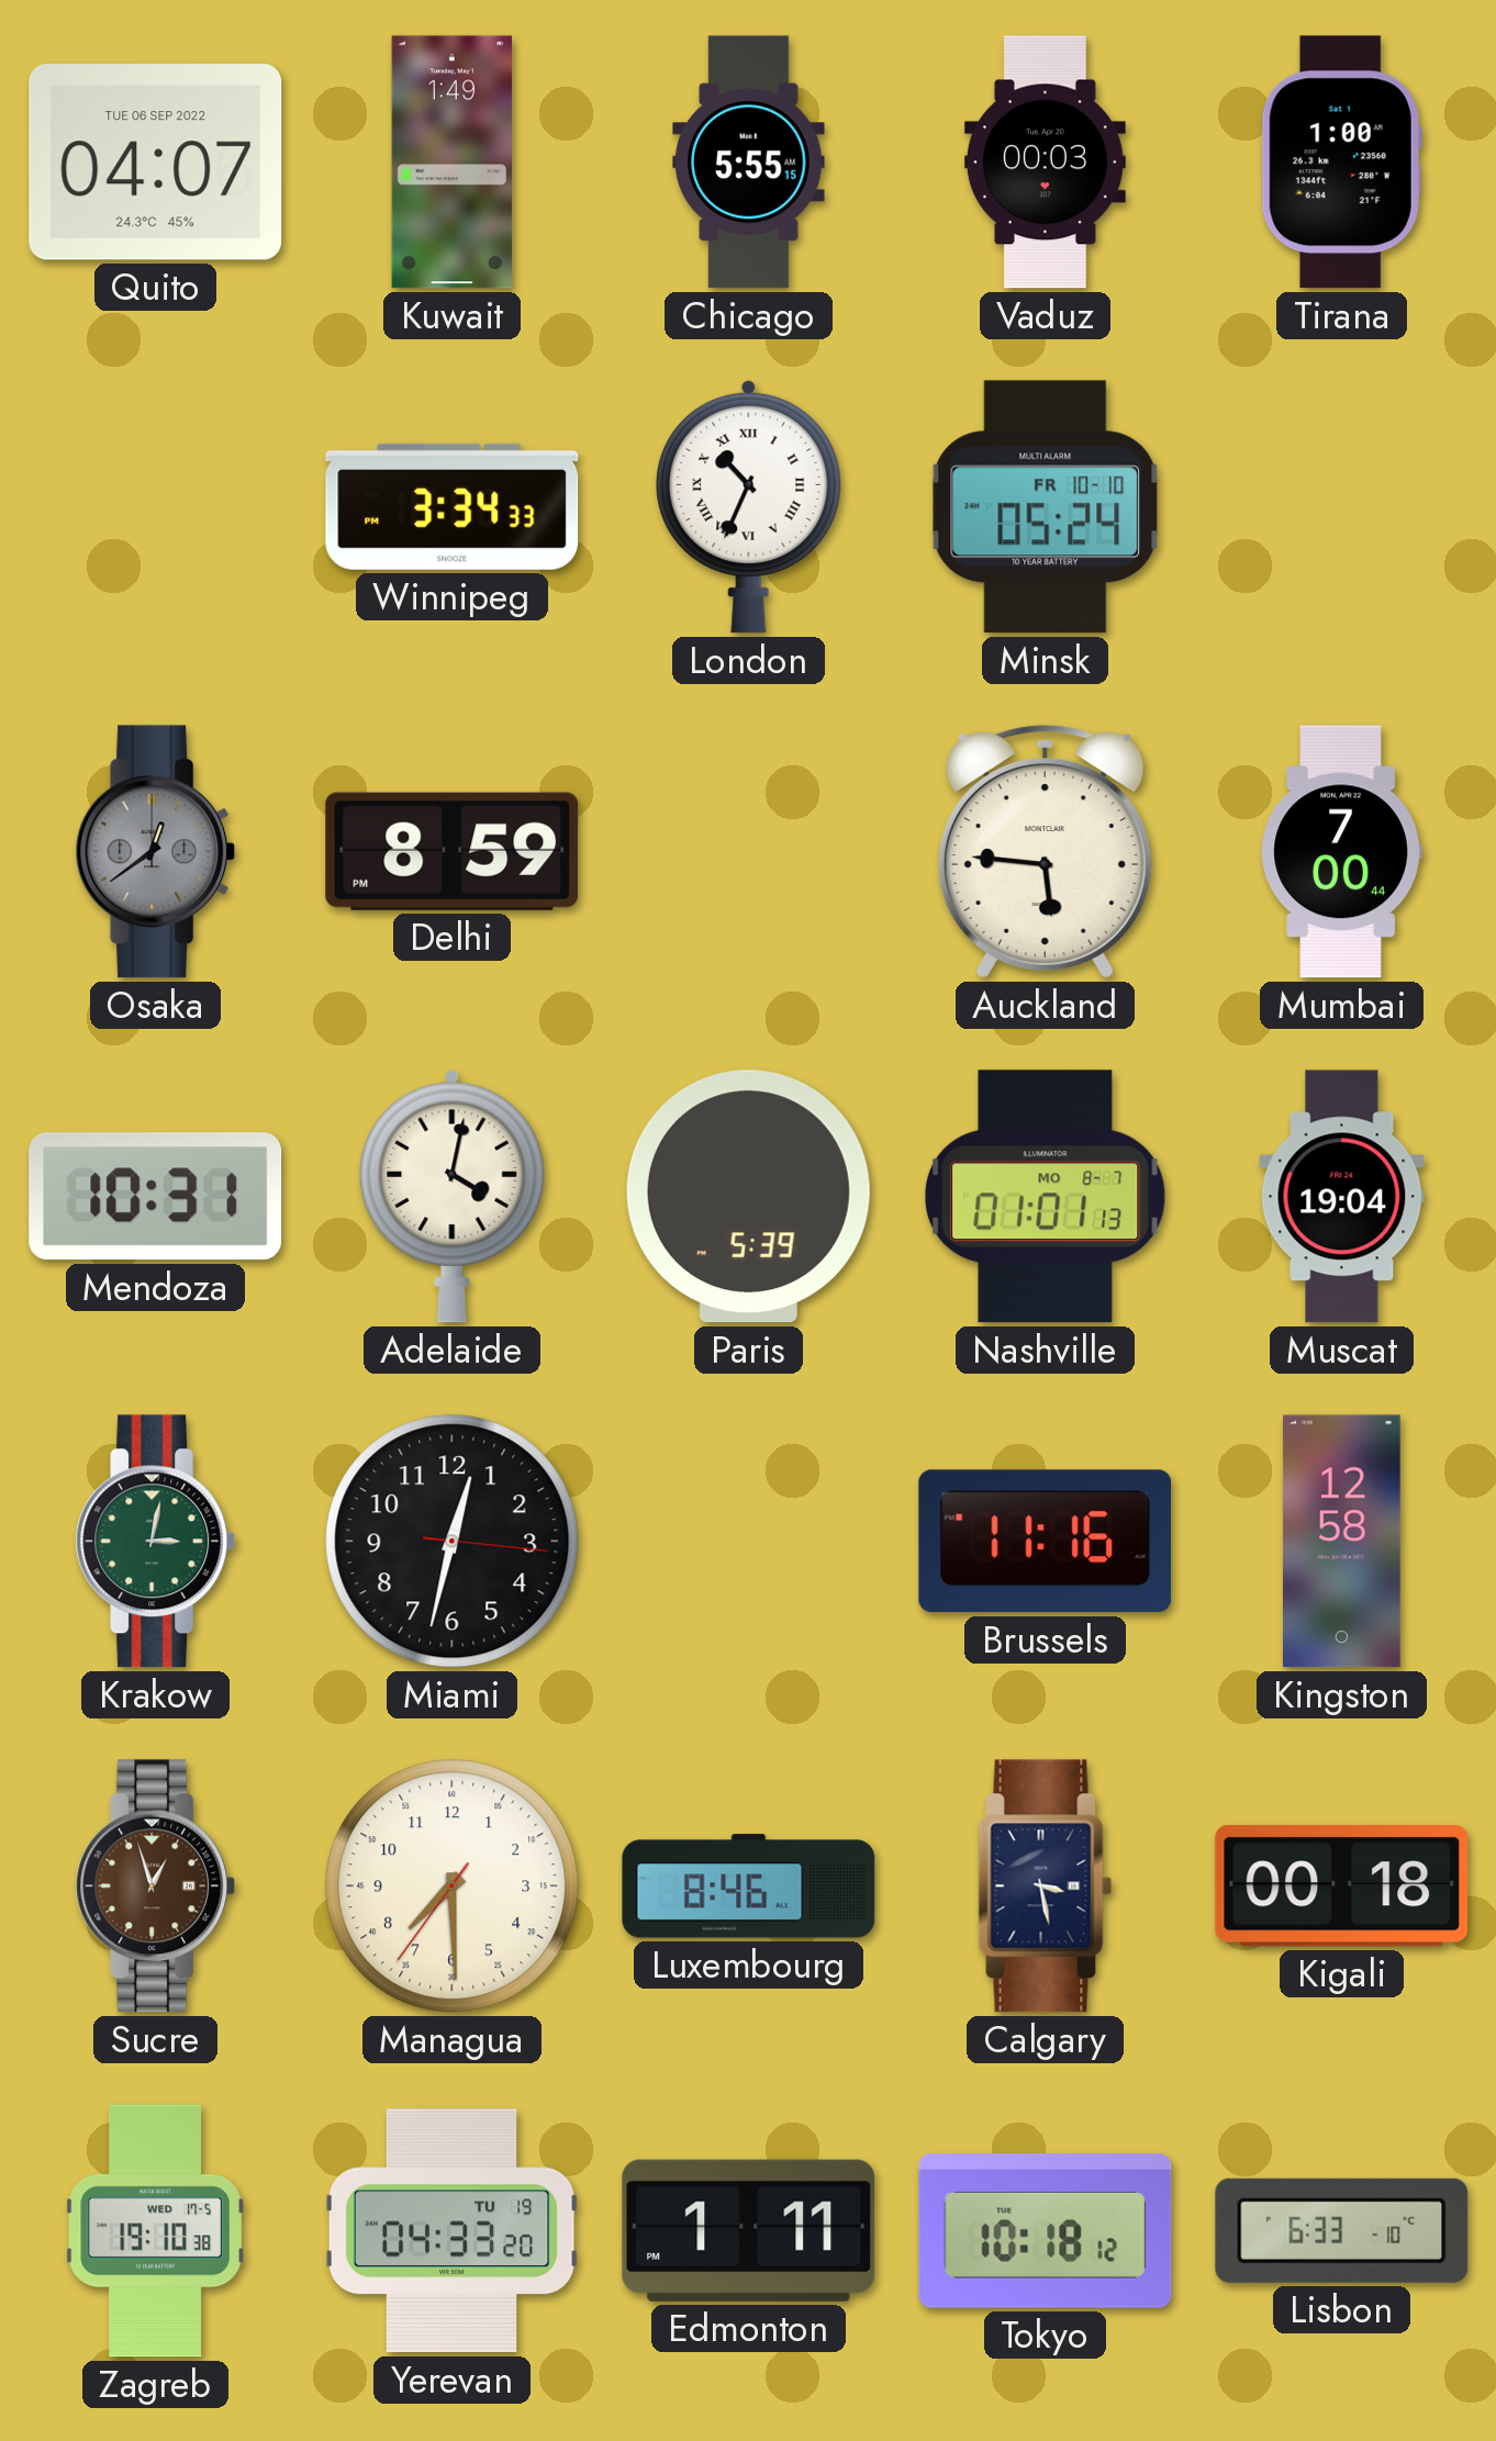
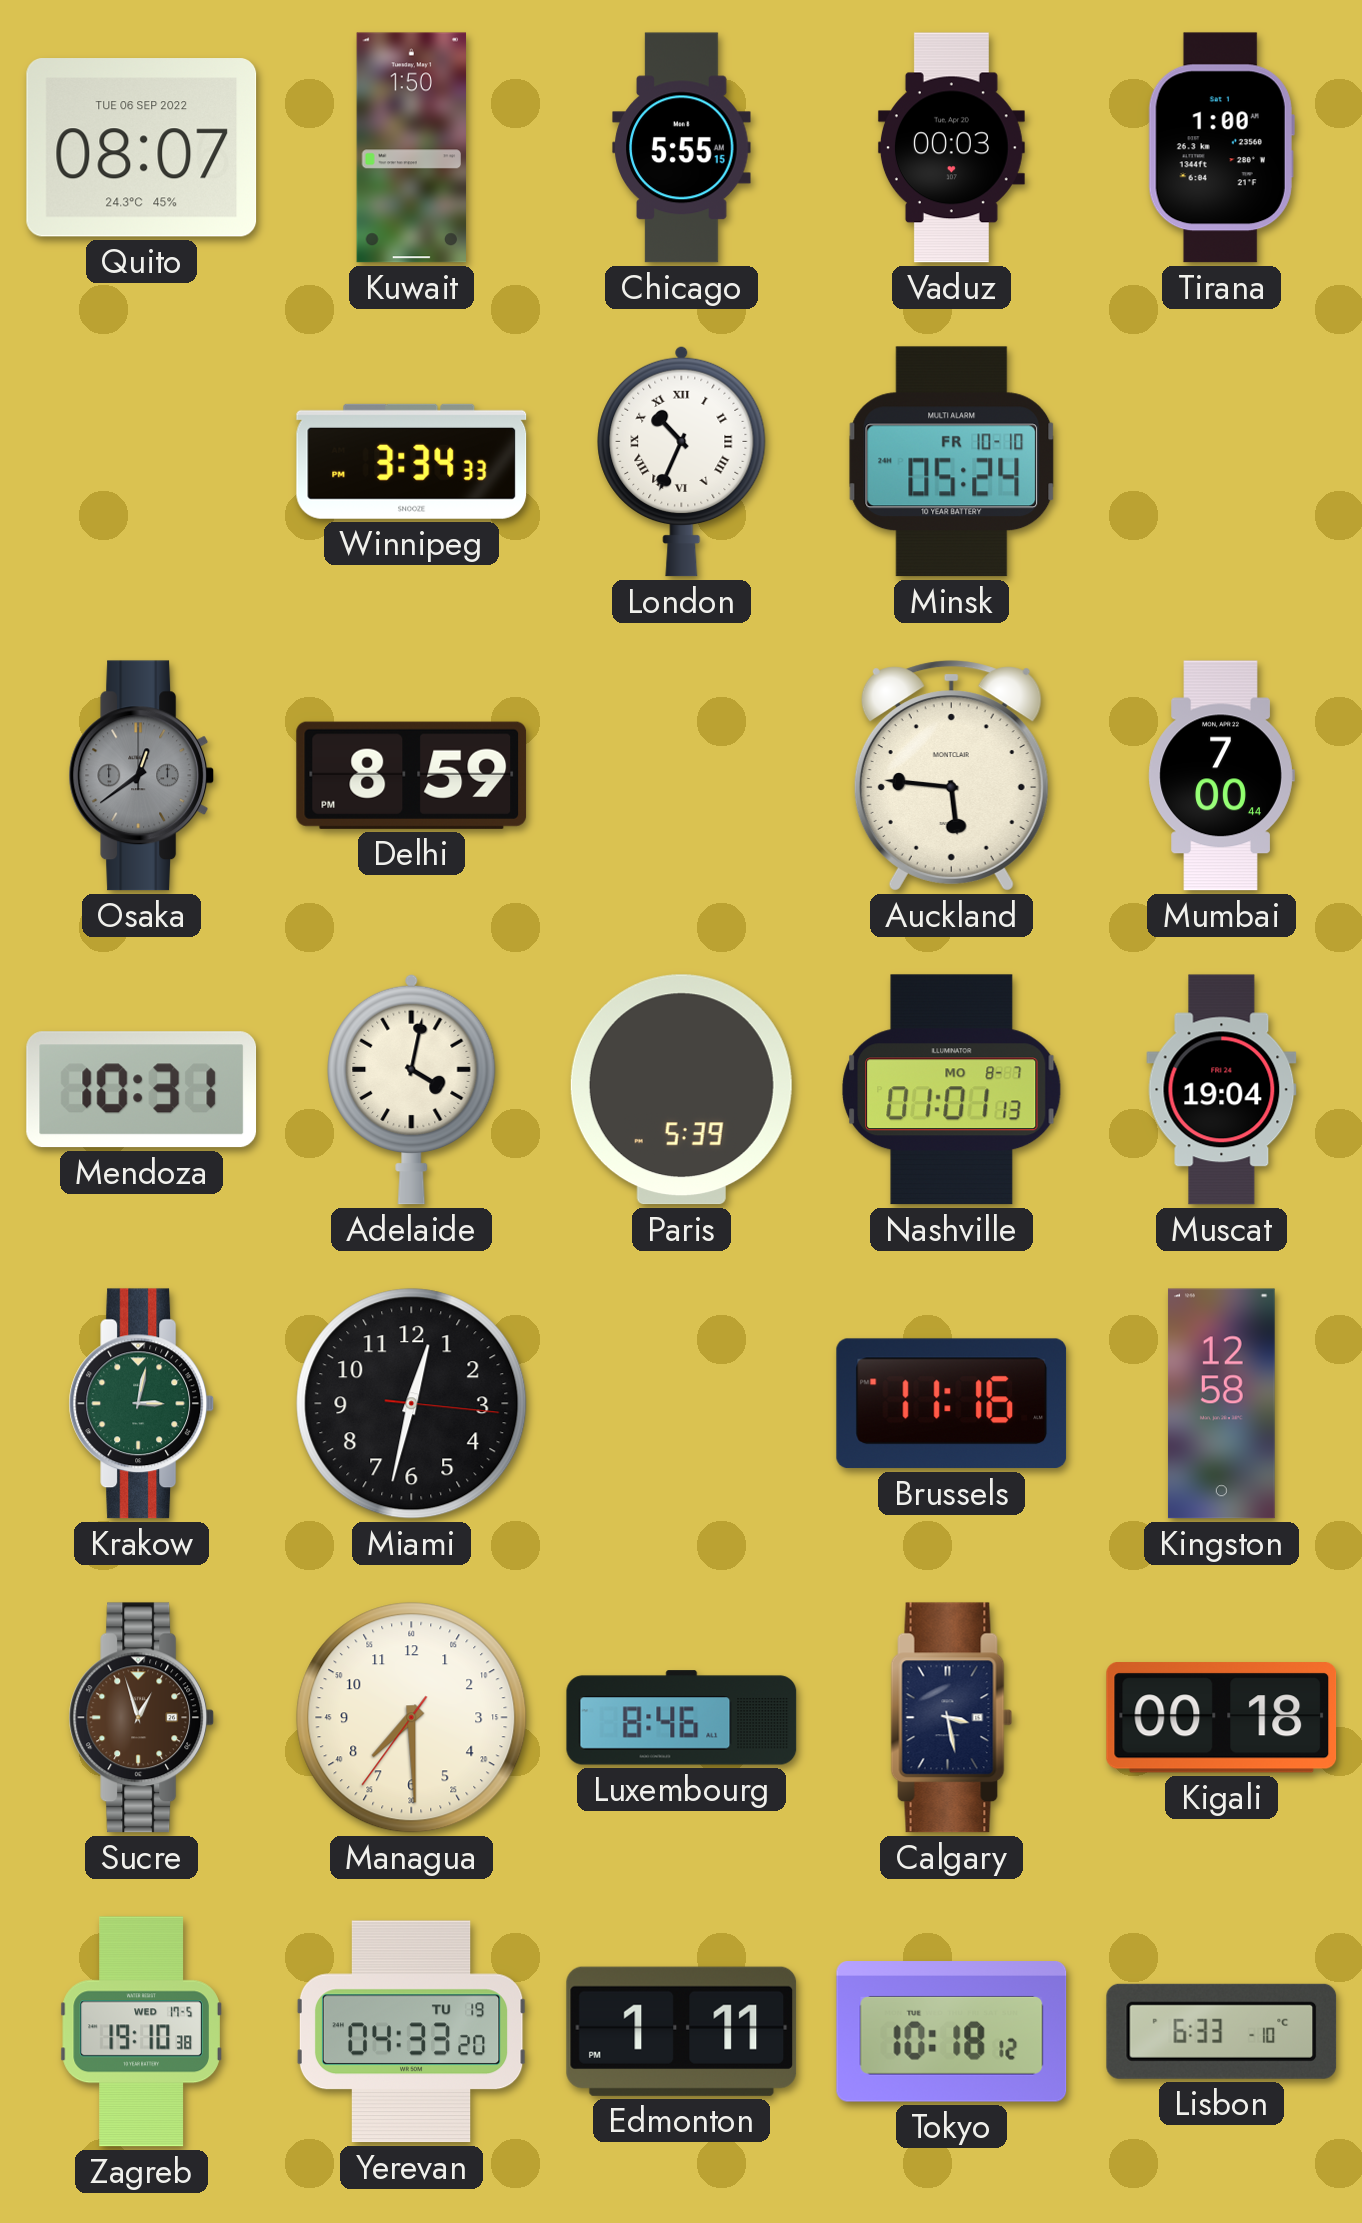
Quito: 04:07 -> 08:07 (142, 148)
Kuwait: 1:49 -> 1:50 (412, 148)
